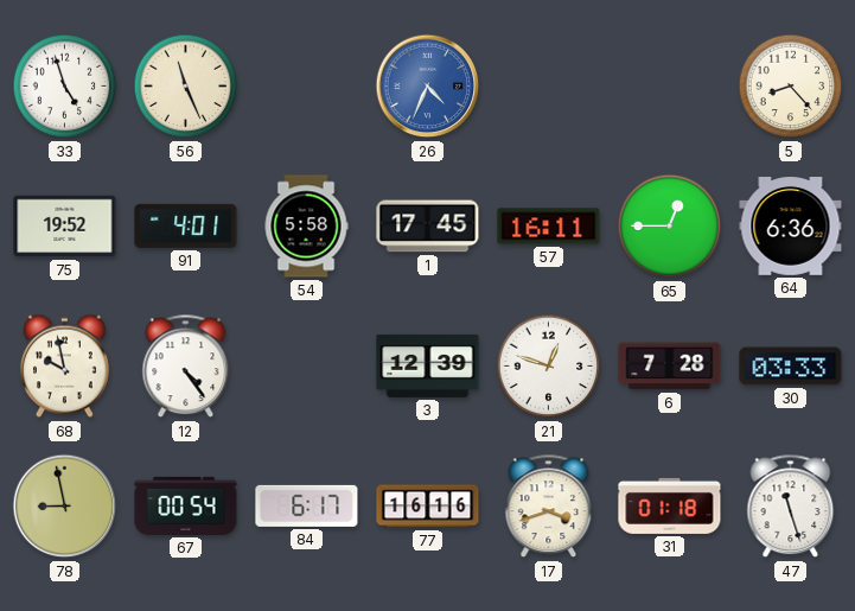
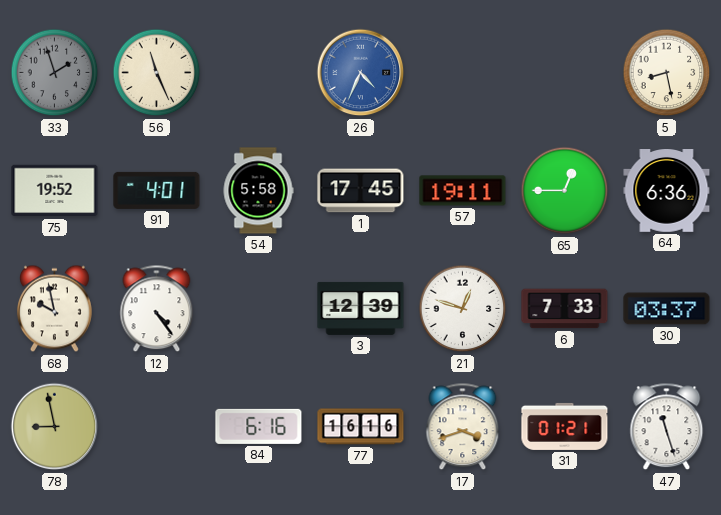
33: 4:57 -> 1:57 (55, 73)
33 dial: white -> grey (55, 73)
5: 8:23 -> 8:28 (667, 73)
57: 16:11 -> 19:11 (463, 191)
6: 7:28 -> 7:33 (565, 309)
30: 03:33 -> 03:37 (667, 309)
67: 00:54 -> none (186, 505)
84: 6:17 -> 6:16 (259, 426)
31: 01:18 -> 01:21 (565, 426)
